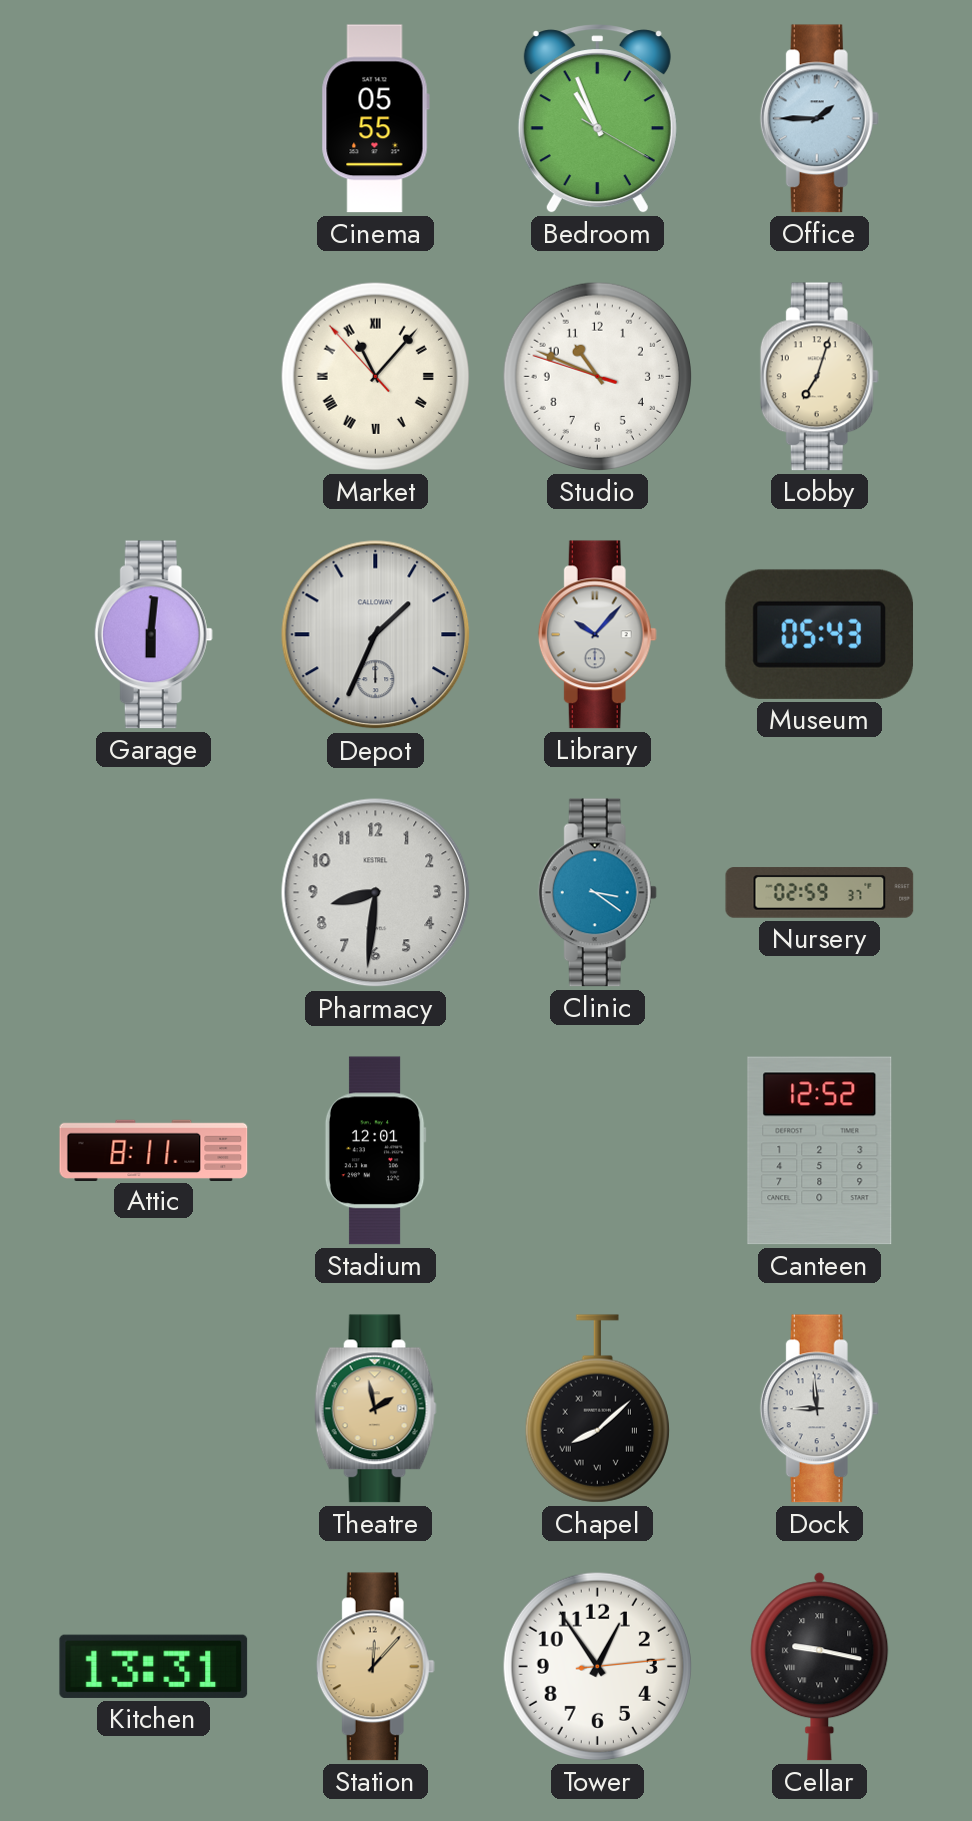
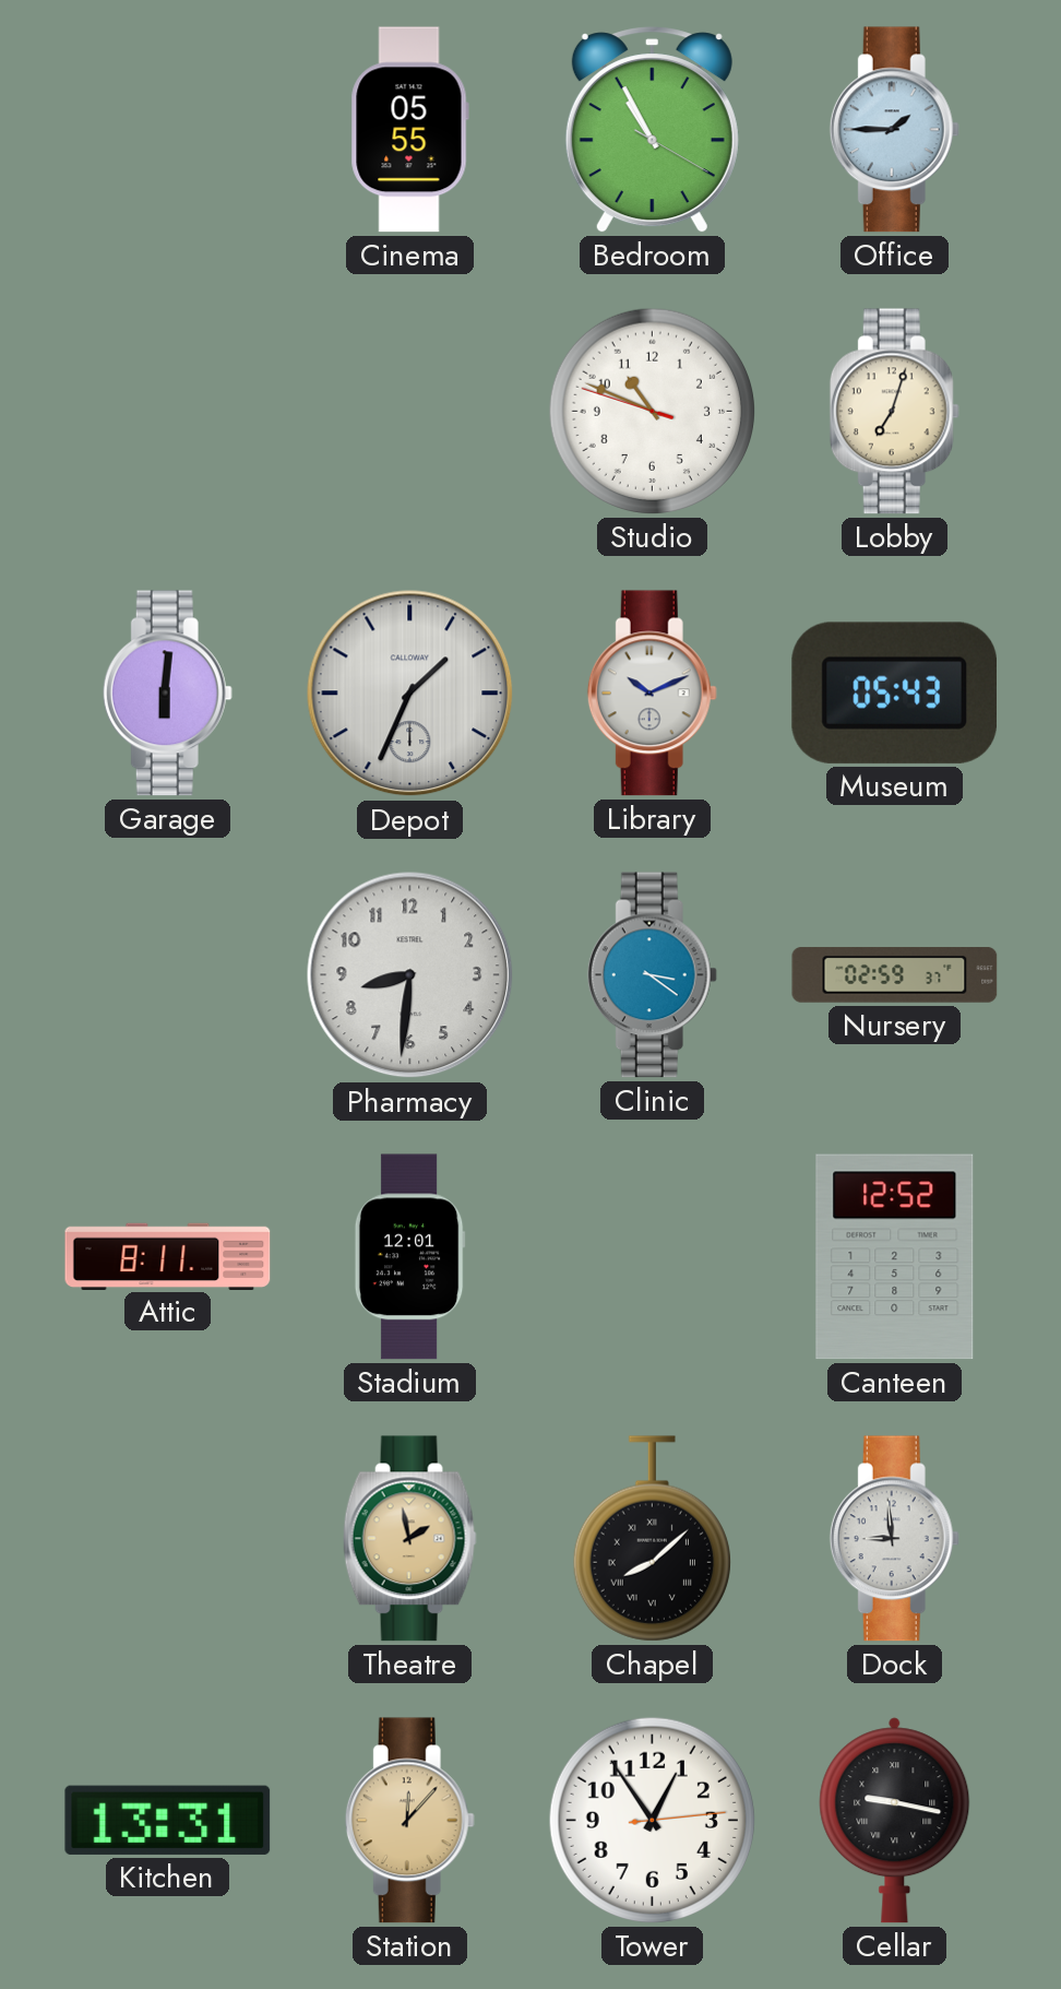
Bedroom: 10:56 -> 10:55 (652, 130)
Market: 11:06 -> none (375, 376)
Library: 10:07 -> 10:11 (652, 694)
